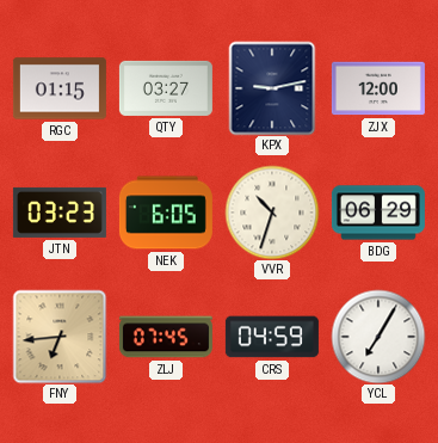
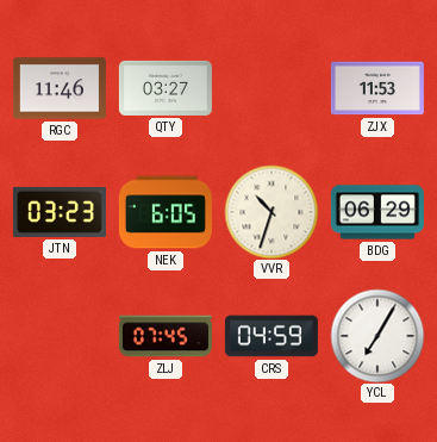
RGC: 01:15 -> 11:46 (60, 88)
KPX: 9:13 -> none (272, 88)
ZJX: 12:00 -> 11:53 (377, 88)
FNY: 6:44 -> none (60, 337)
